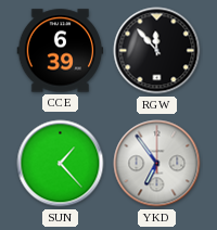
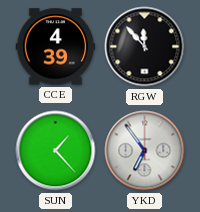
CCE: 6:39 -> 4:39 (56, 47)
